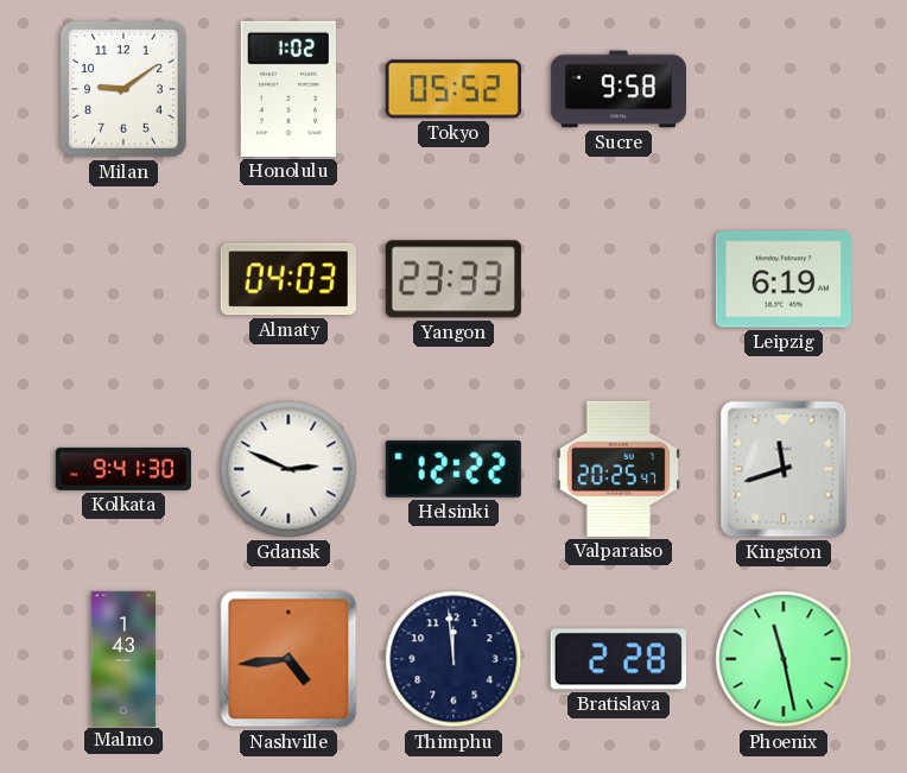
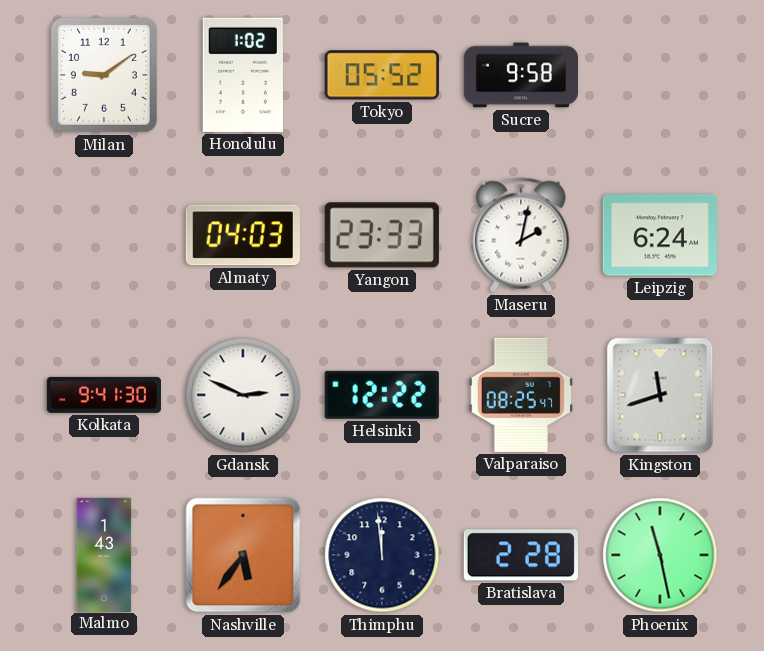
Maseru: none -> 2:02 (521, 235)
Leipzig: 6:19 -> 6:24 (660, 235)
Valparaiso: 20:25 -> 08:25 (521, 395)
Nashville: 4:44 -> 5:36 (243, 555)
